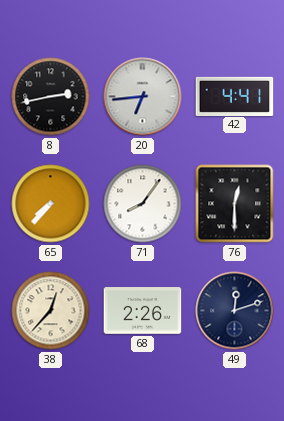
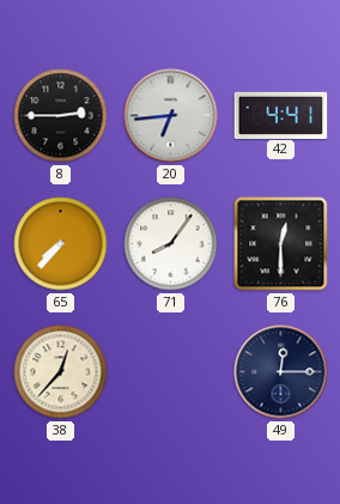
8: 2:43 -> 2:45 (61, 116)
68: 2:26 -> none (143, 311)
49: 12:12 -> 12:15 (281, 372)
